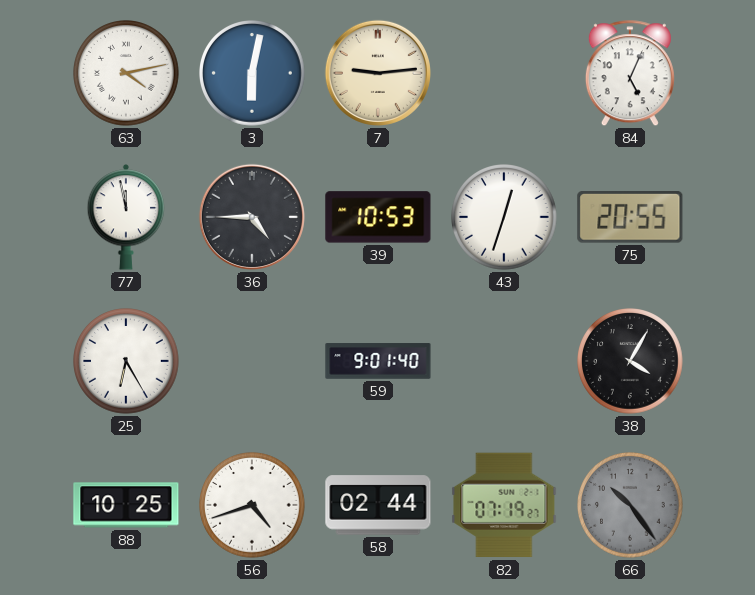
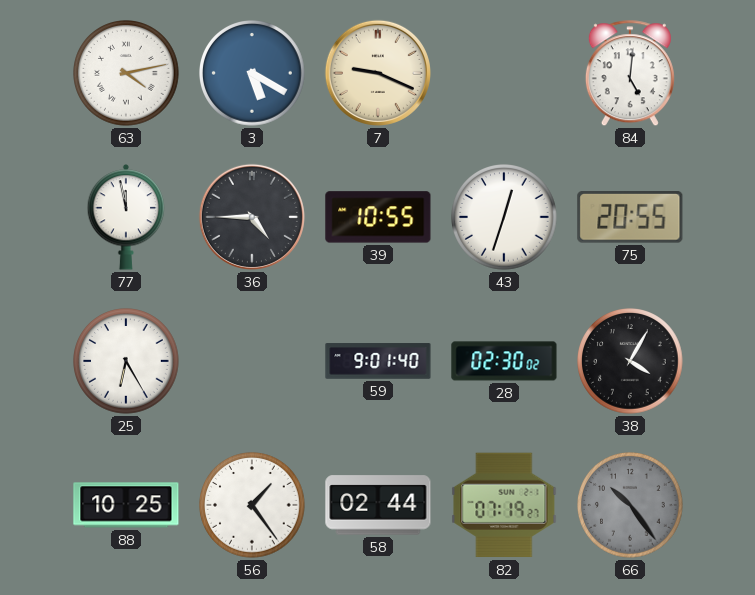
3: 6:02 -> 5:20 (253, 74)
7: 9:14 -> 9:19 (378, 73)
84: 5:04 -> 5:01 (630, 74)
39: 10:53 -> 10:55 (378, 217)
28: none -> 02:30 (504, 361)
56: 4:42 -> 1:24 (253, 506)
